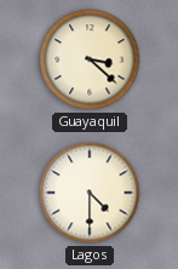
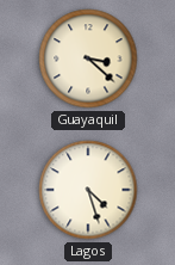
Lagos: 4:30 -> 4:27 (88, 190)
